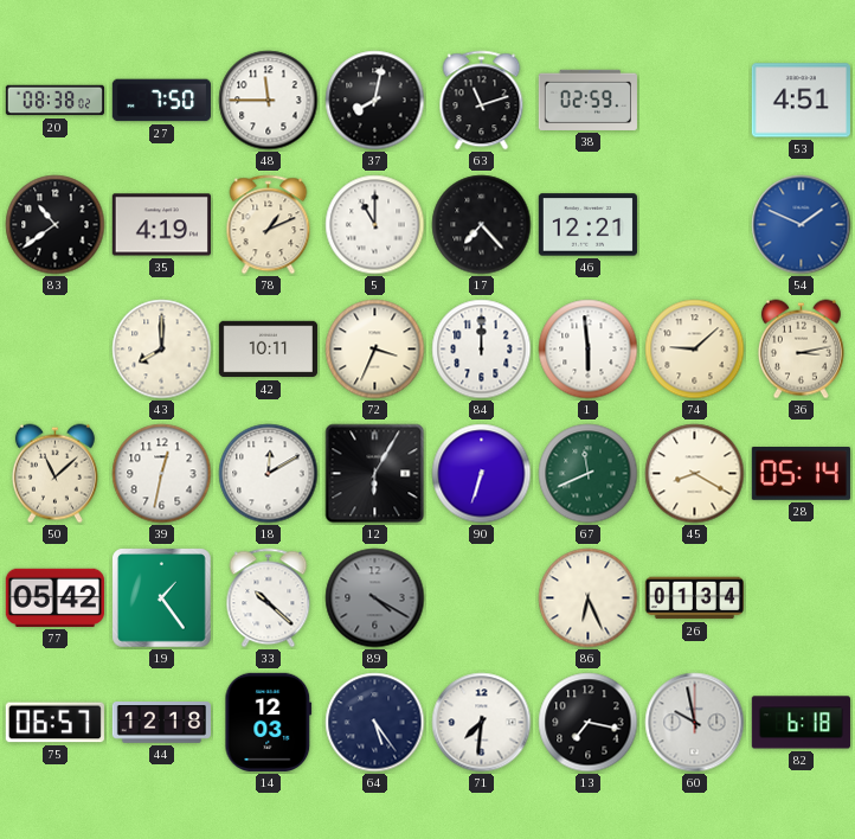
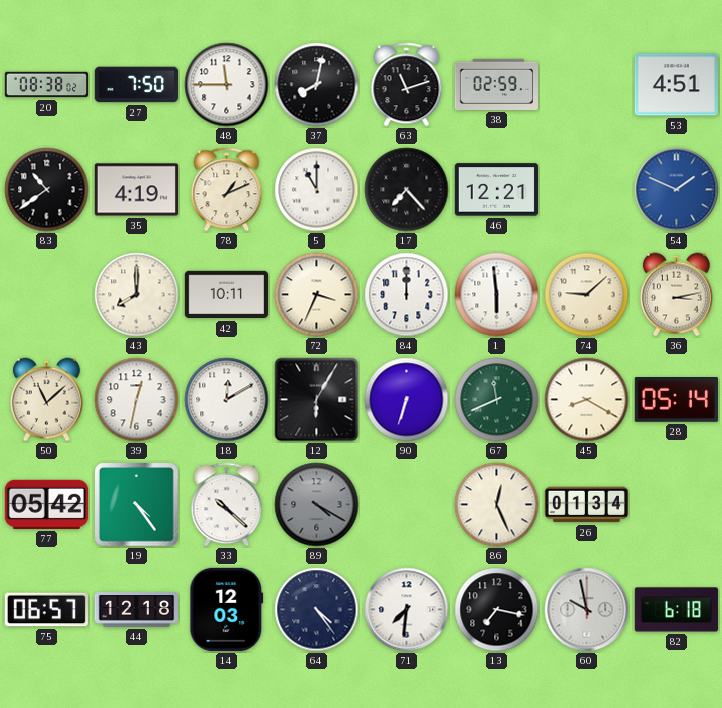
19: 1:24 -> 4:24 (137, 505)
86: 6:26 -> 12:26 (497, 505)
64: 5:24 -> 4:24 (317, 610)
